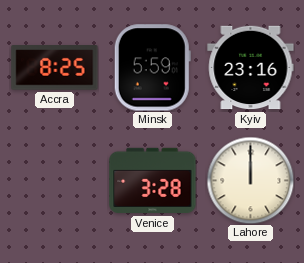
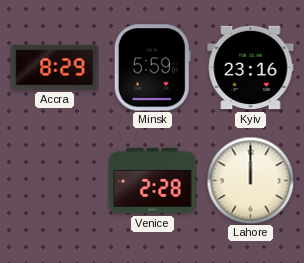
Accra: 8:25 -> 8:29 (55, 68)
Venice: 3:28 -> 2:28 (153, 181)
